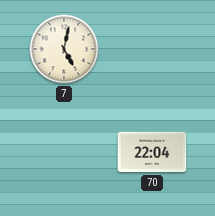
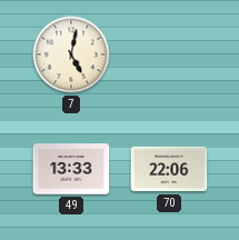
49: none -> 13:33 (71, 169)
70: 22:04 -> 22:06 (169, 169)
